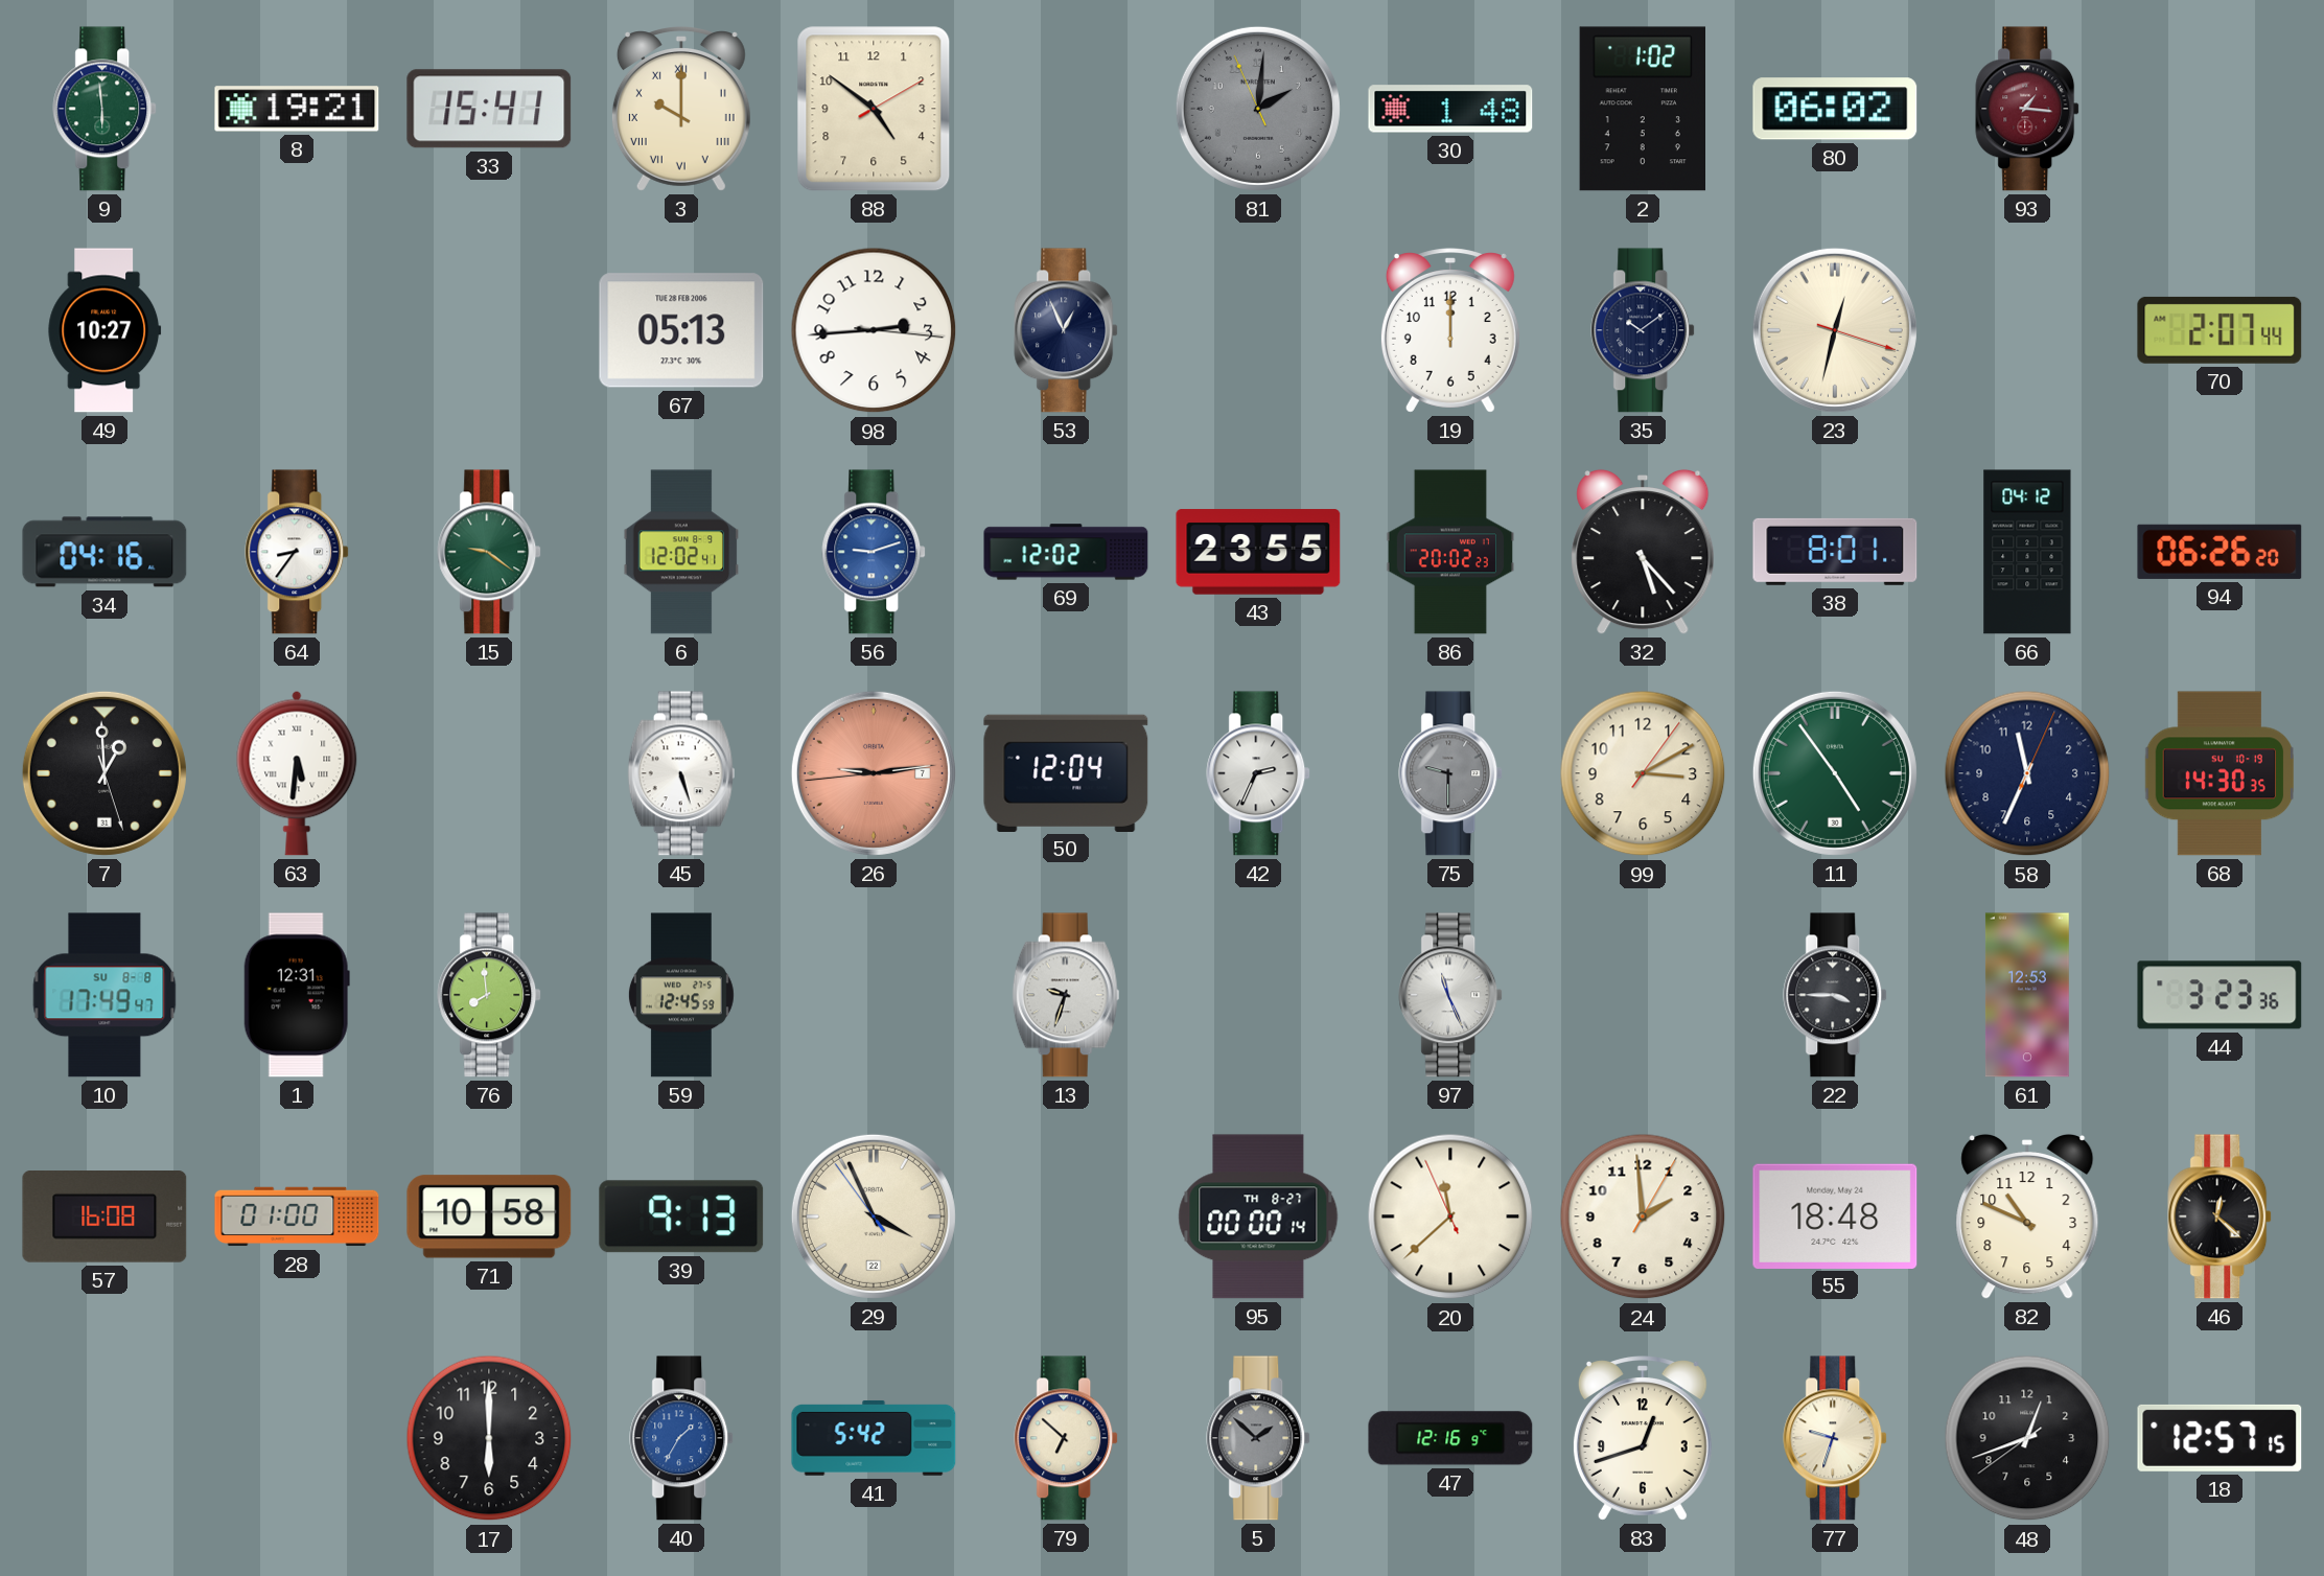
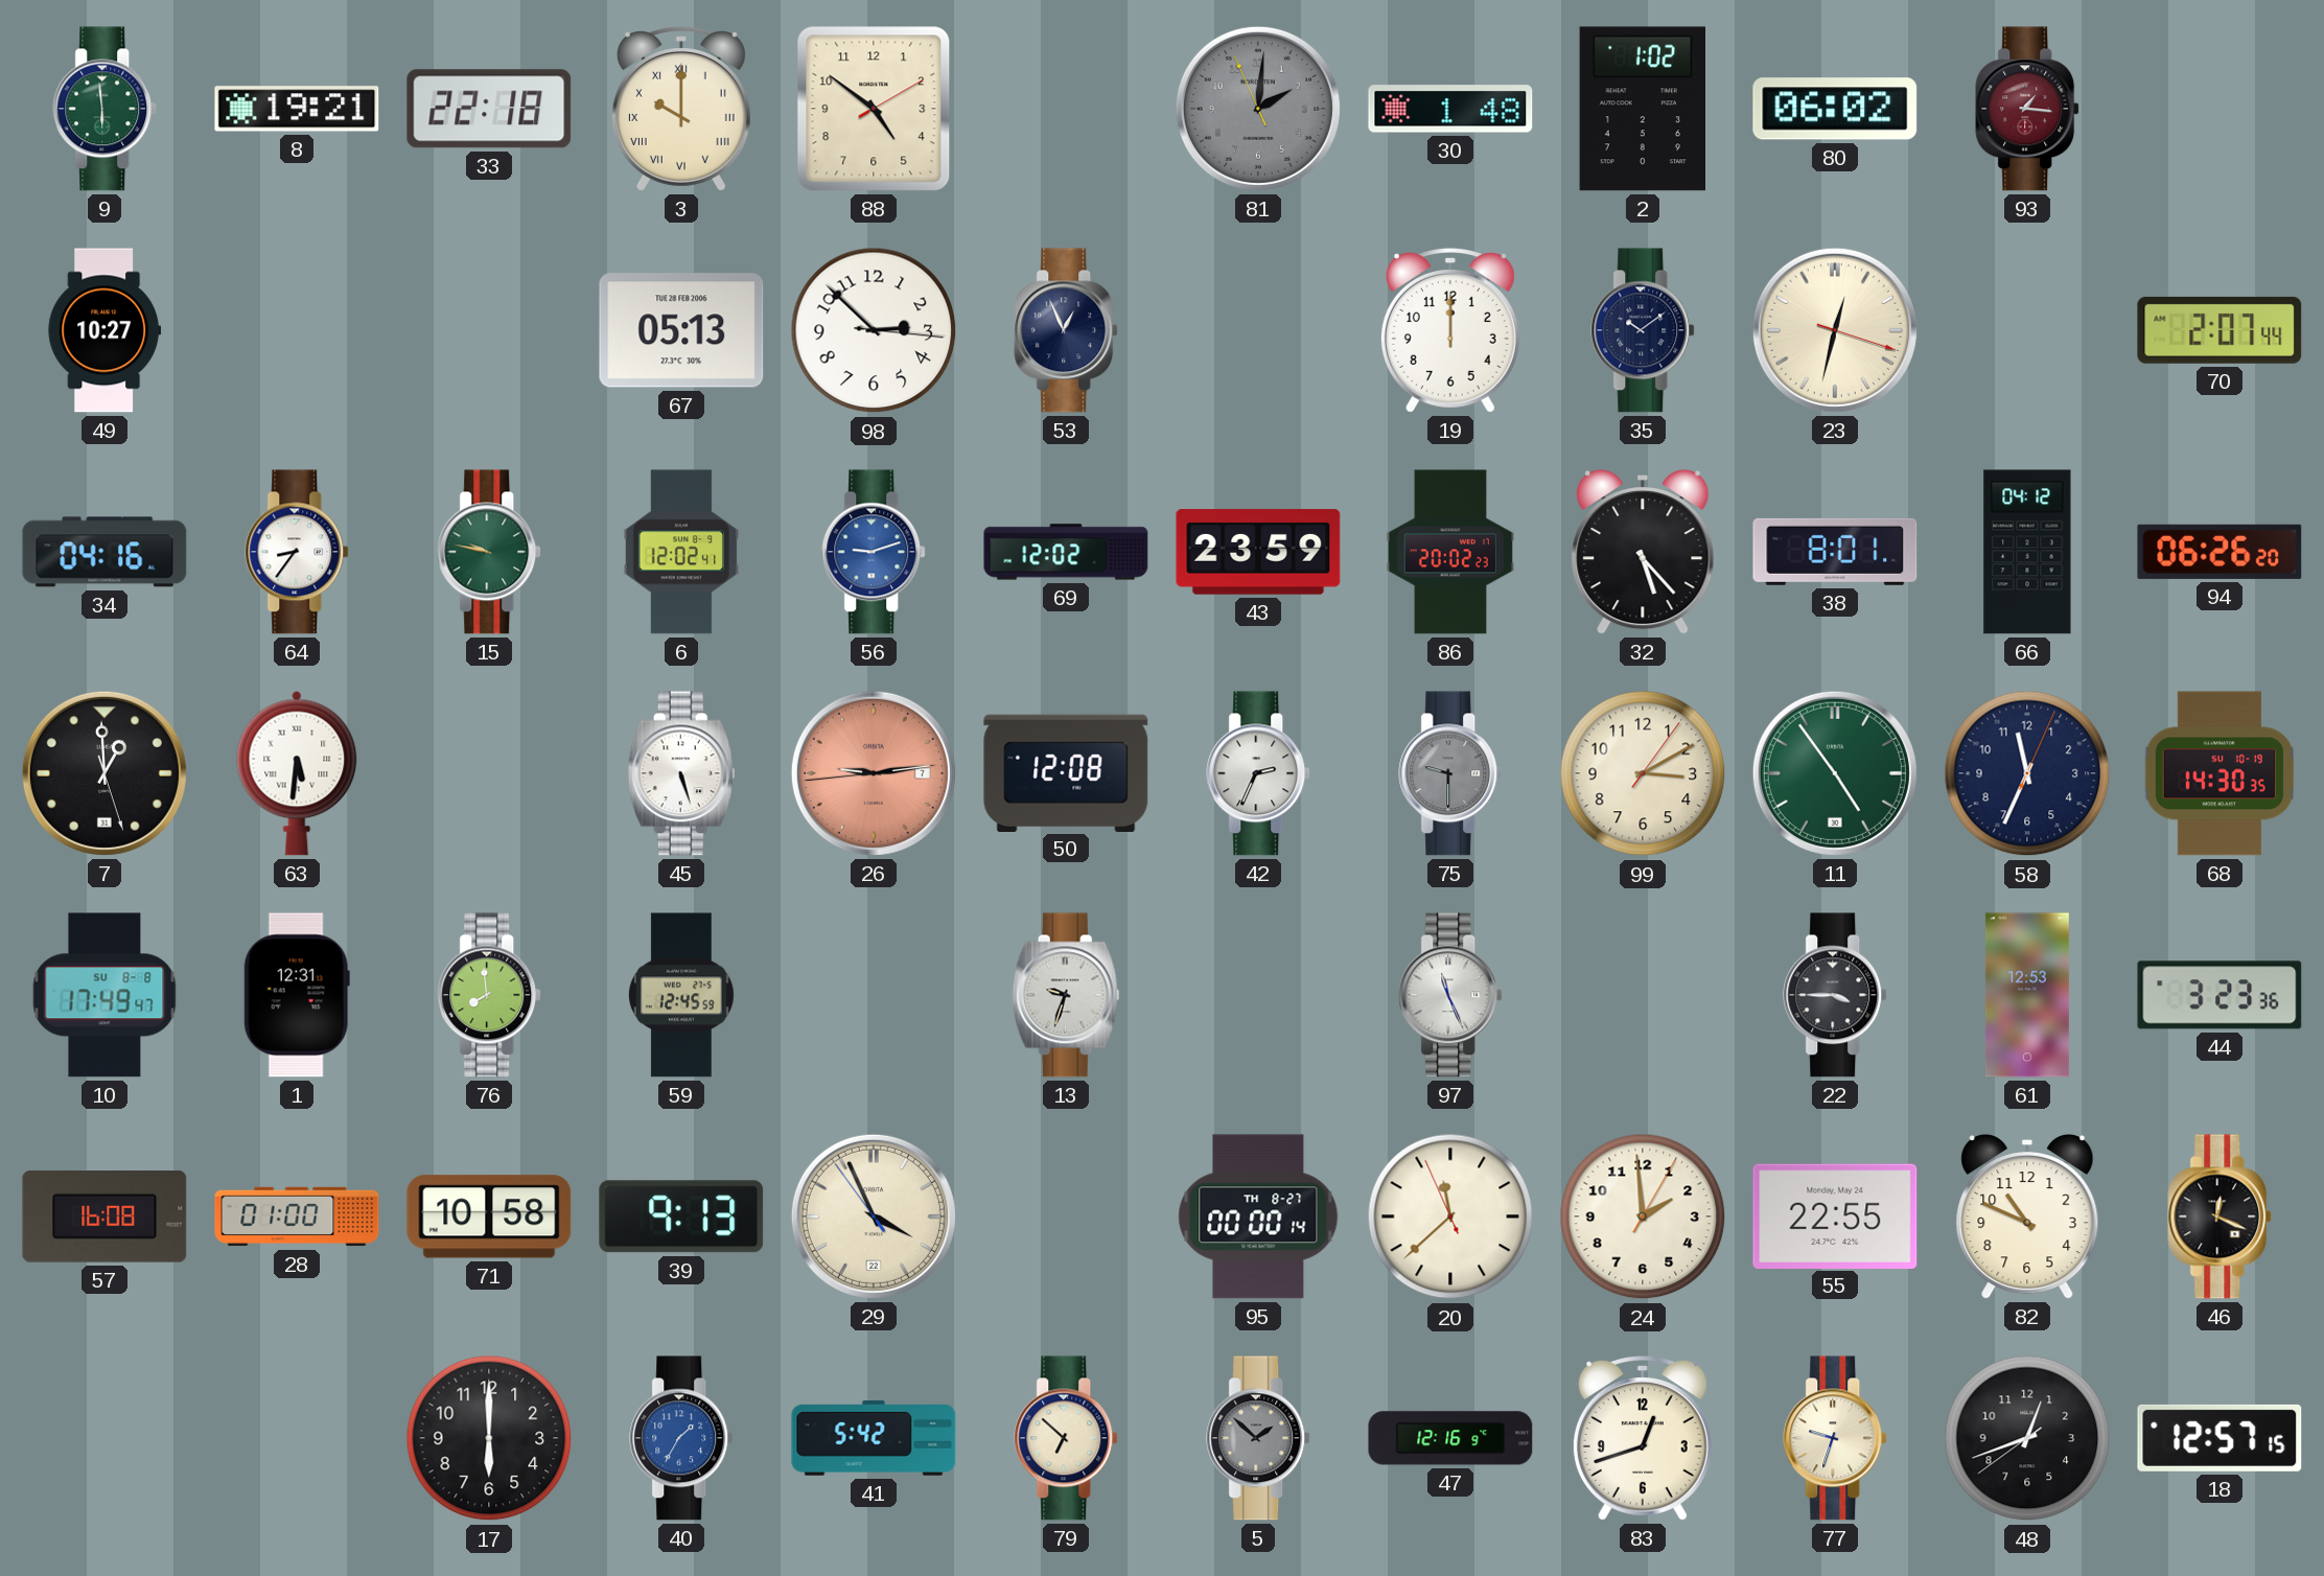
33: 15:41 -> 22:18 (489, 109)
98: 2:44 -> 2:52 (874, 330)
15: 9:21 -> 9:47 (490, 552)
43: 23:55 -> 23:59 (1258, 552)
50: 12:04 -> 12:08 (1066, 772)
55: 18:48 -> 22:55 (1835, 1215)
46: 12:22 -> 12:19 (2221, 1216)
